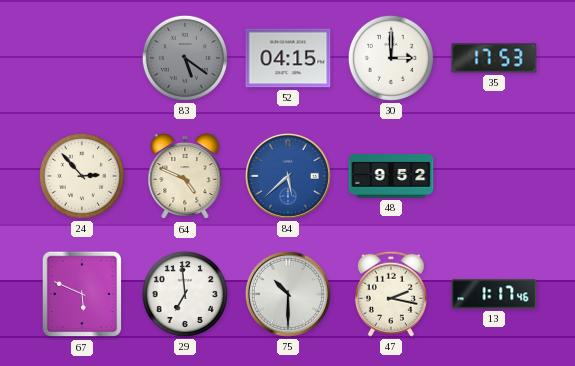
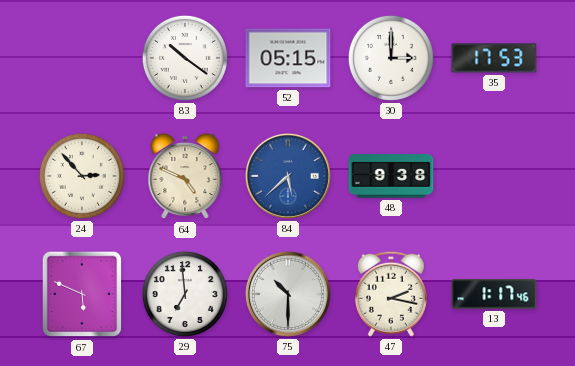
83: 5:21 -> 10:21 (185, 58)
83 dial: grey -> white (185, 58)
52: 04:15 -> 05:15 (288, 58)
48: 9:52 -> 9:38 (391, 176)
